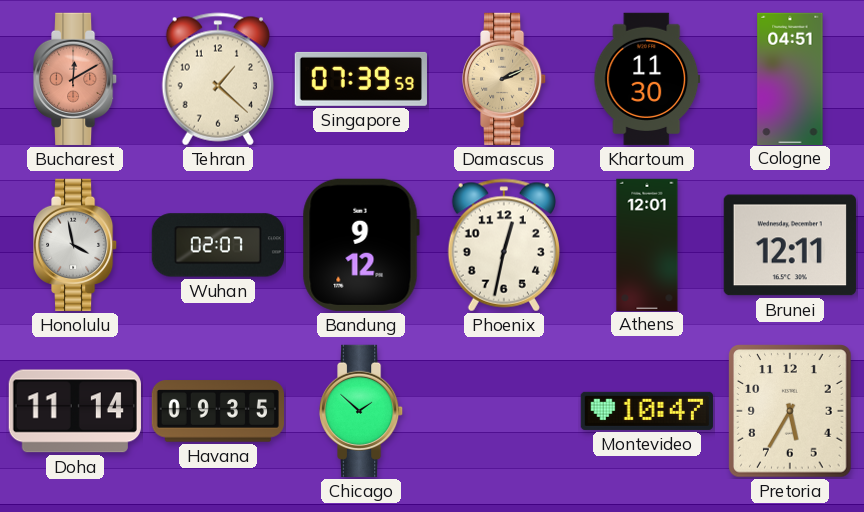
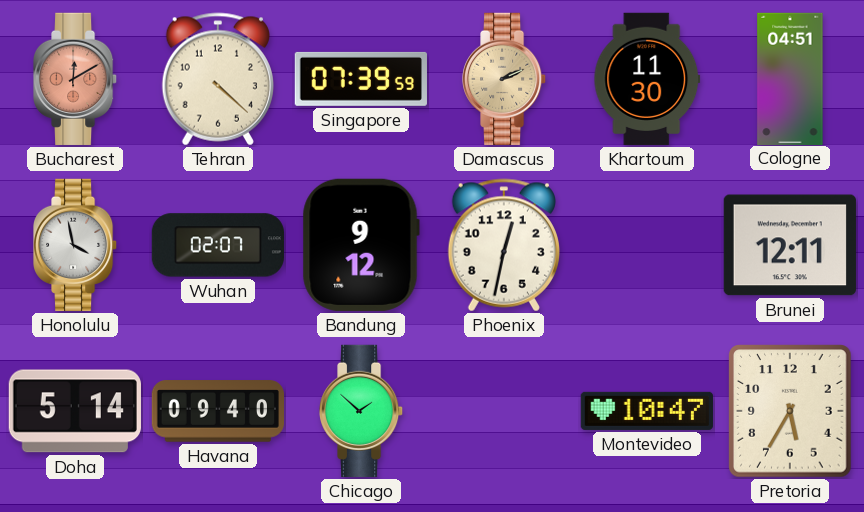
Tehran: 1:22 -> 4:22 (218, 79)
Athens: 12:01 -> none (647, 244)
Doha: 11:14 -> 5:14 (75, 411)
Havana: 09:35 -> 09:40 (217, 411)
